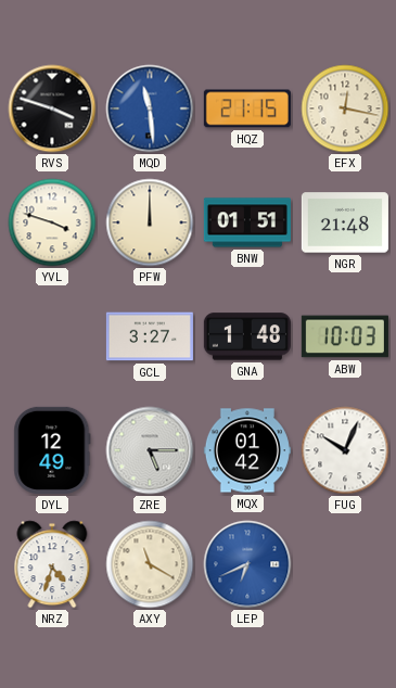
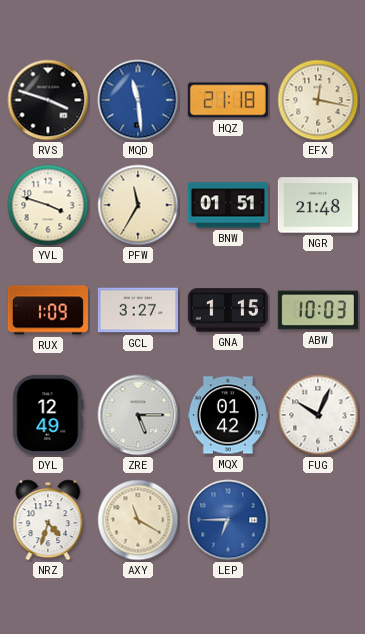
HQZ: 21:15 -> 21:18 (228, 100)
PFW: 12:00 -> 11:35 (138, 205)
RUX: none -> 1:09 (48, 310)
GNA: 1:48 -> 1:15 (228, 310)
LEP: 6:41 -> 6:45 (228, 520)
